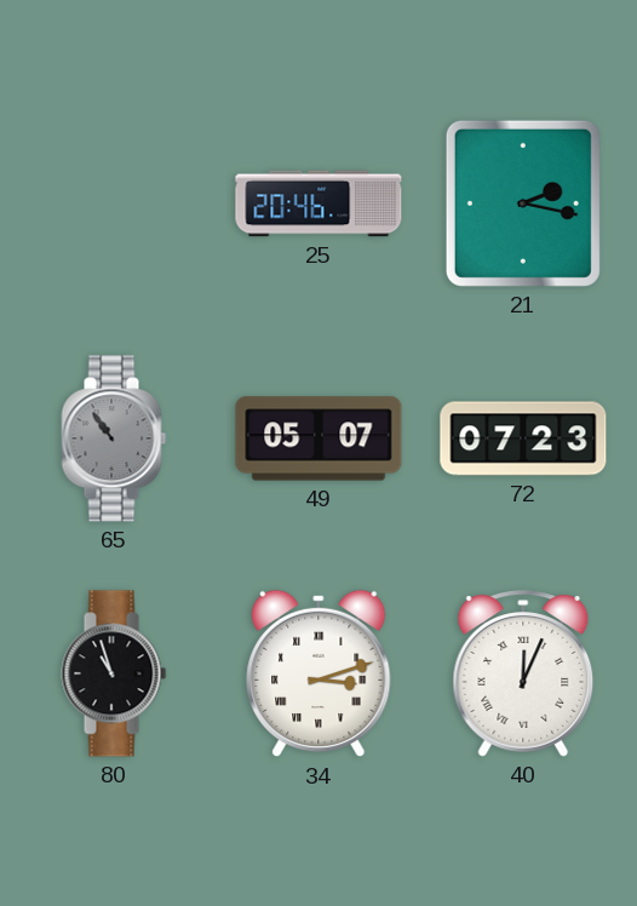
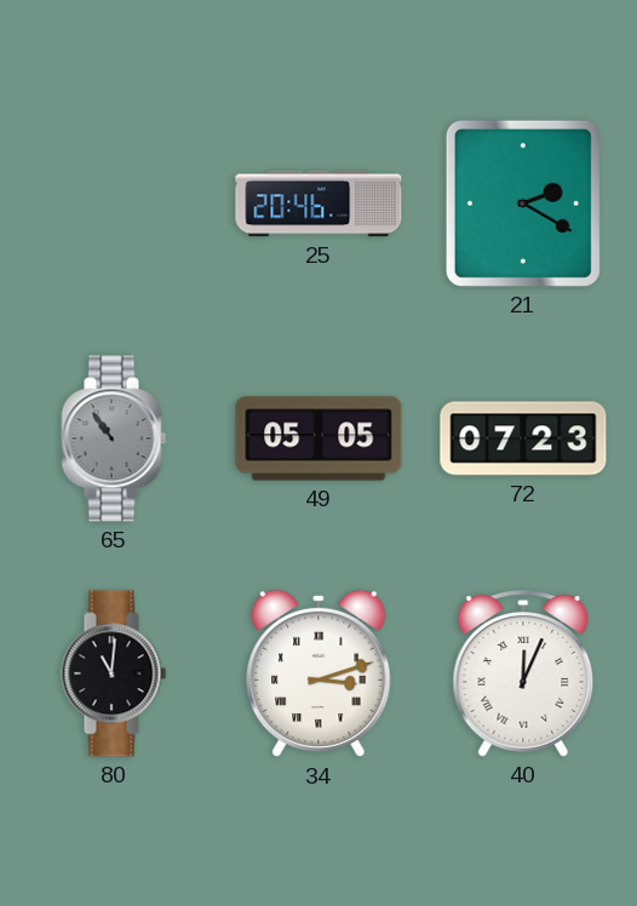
21: 2:17 -> 2:20 (523, 203)
49: 05:07 -> 05:05 (318, 438)
80: 10:57 -> 11:01 (114, 673)
